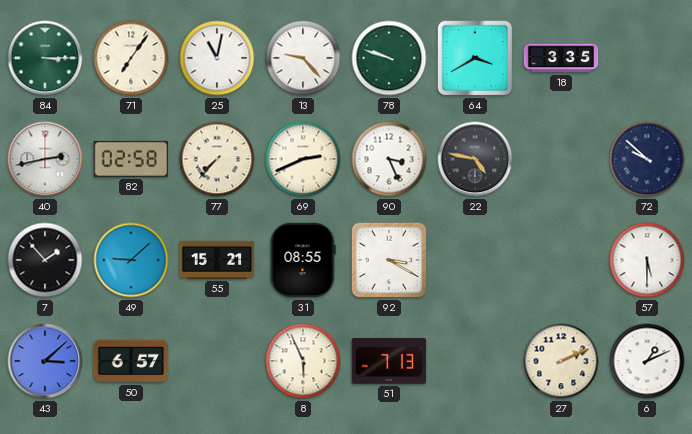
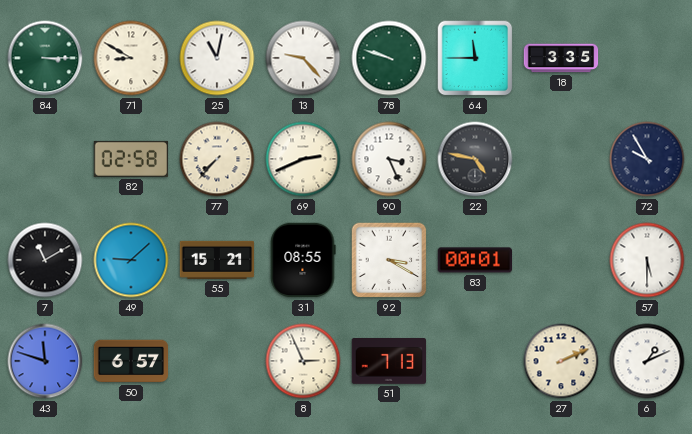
71: 7:06 -> 8:50 (131, 58)
64: 3:40 -> 11:45 (475, 58)
40: 2:43 -> none (45, 159)
72: 9:52 -> 9:55 (647, 159)
7: 1:53 -> 11:10 (45, 260)
83: none -> 00:01 (474, 260)
43: 3:08 -> 11:48 (45, 361)
8: 5:56 -> 2:56 (303, 361)
